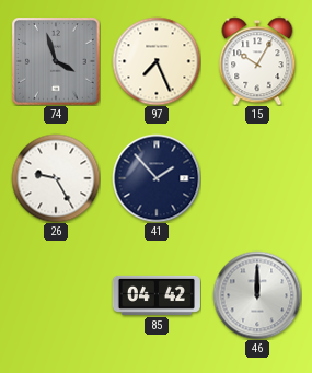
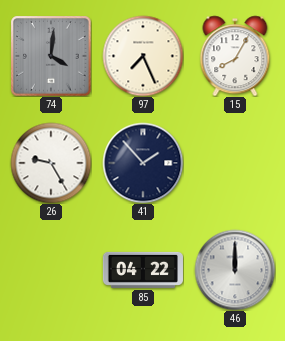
74: 3:57 -> 4:01 (51, 56)
15: 10:05 -> 8:05 (235, 56)
85: 04:42 -> 04:22 (143, 270)
